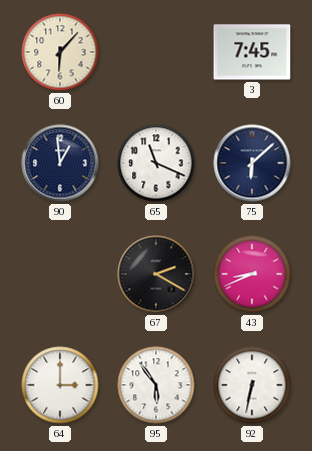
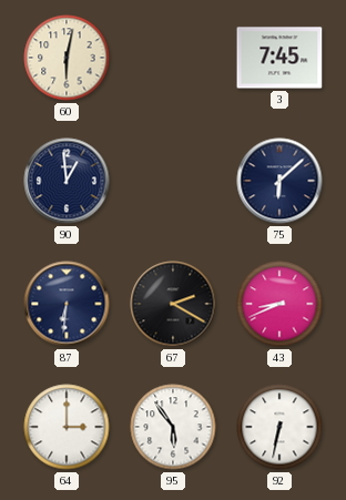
60: 6:07 -> 6:02 (67, 58)
65: 11:19 -> none (156, 163)
87: none -> 6:31 (67, 304)
